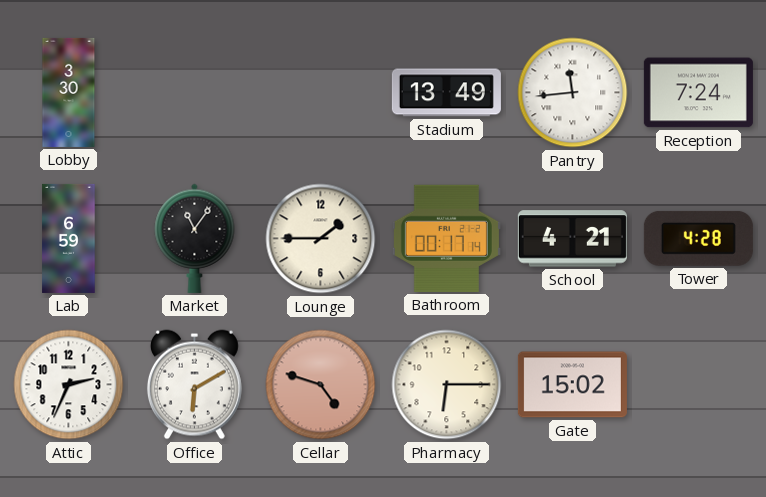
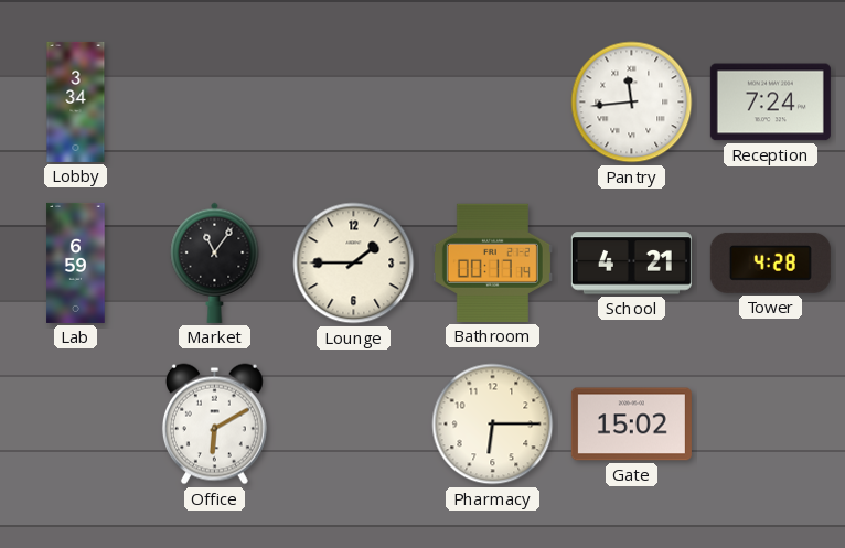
Lobby: 3:30 -> 3:34 (76, 101)
Stadium: 13:49 -> none (446, 93)
Attic: 2:34 -> none (69, 385)
Cellar: 4:48 -> none (321, 385)
